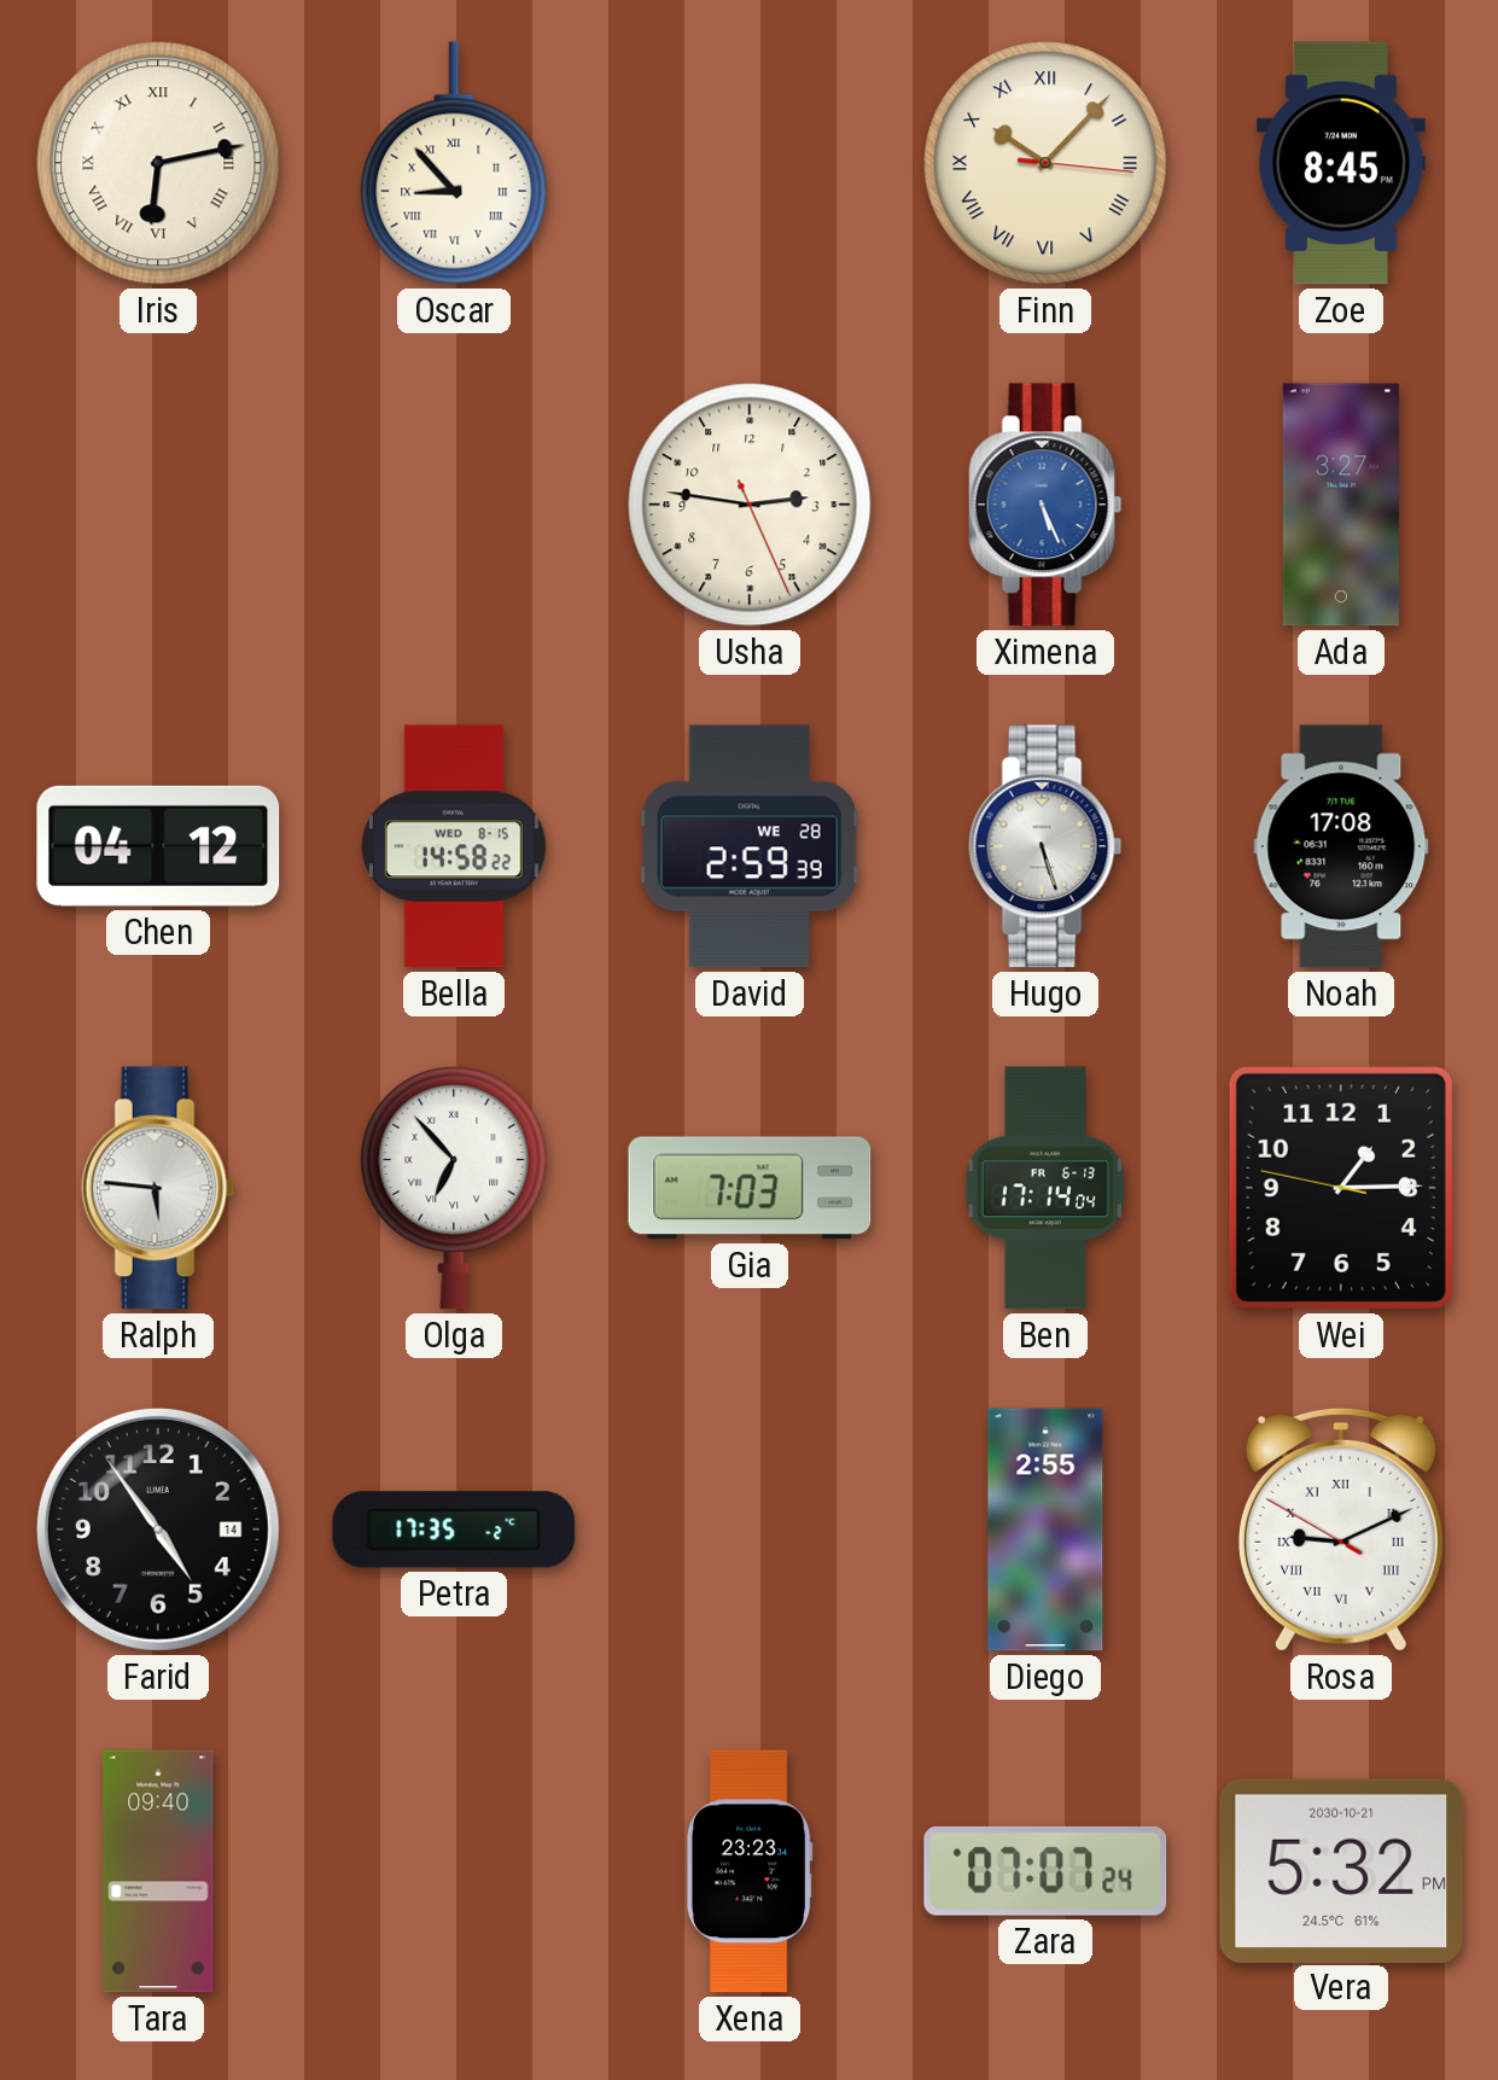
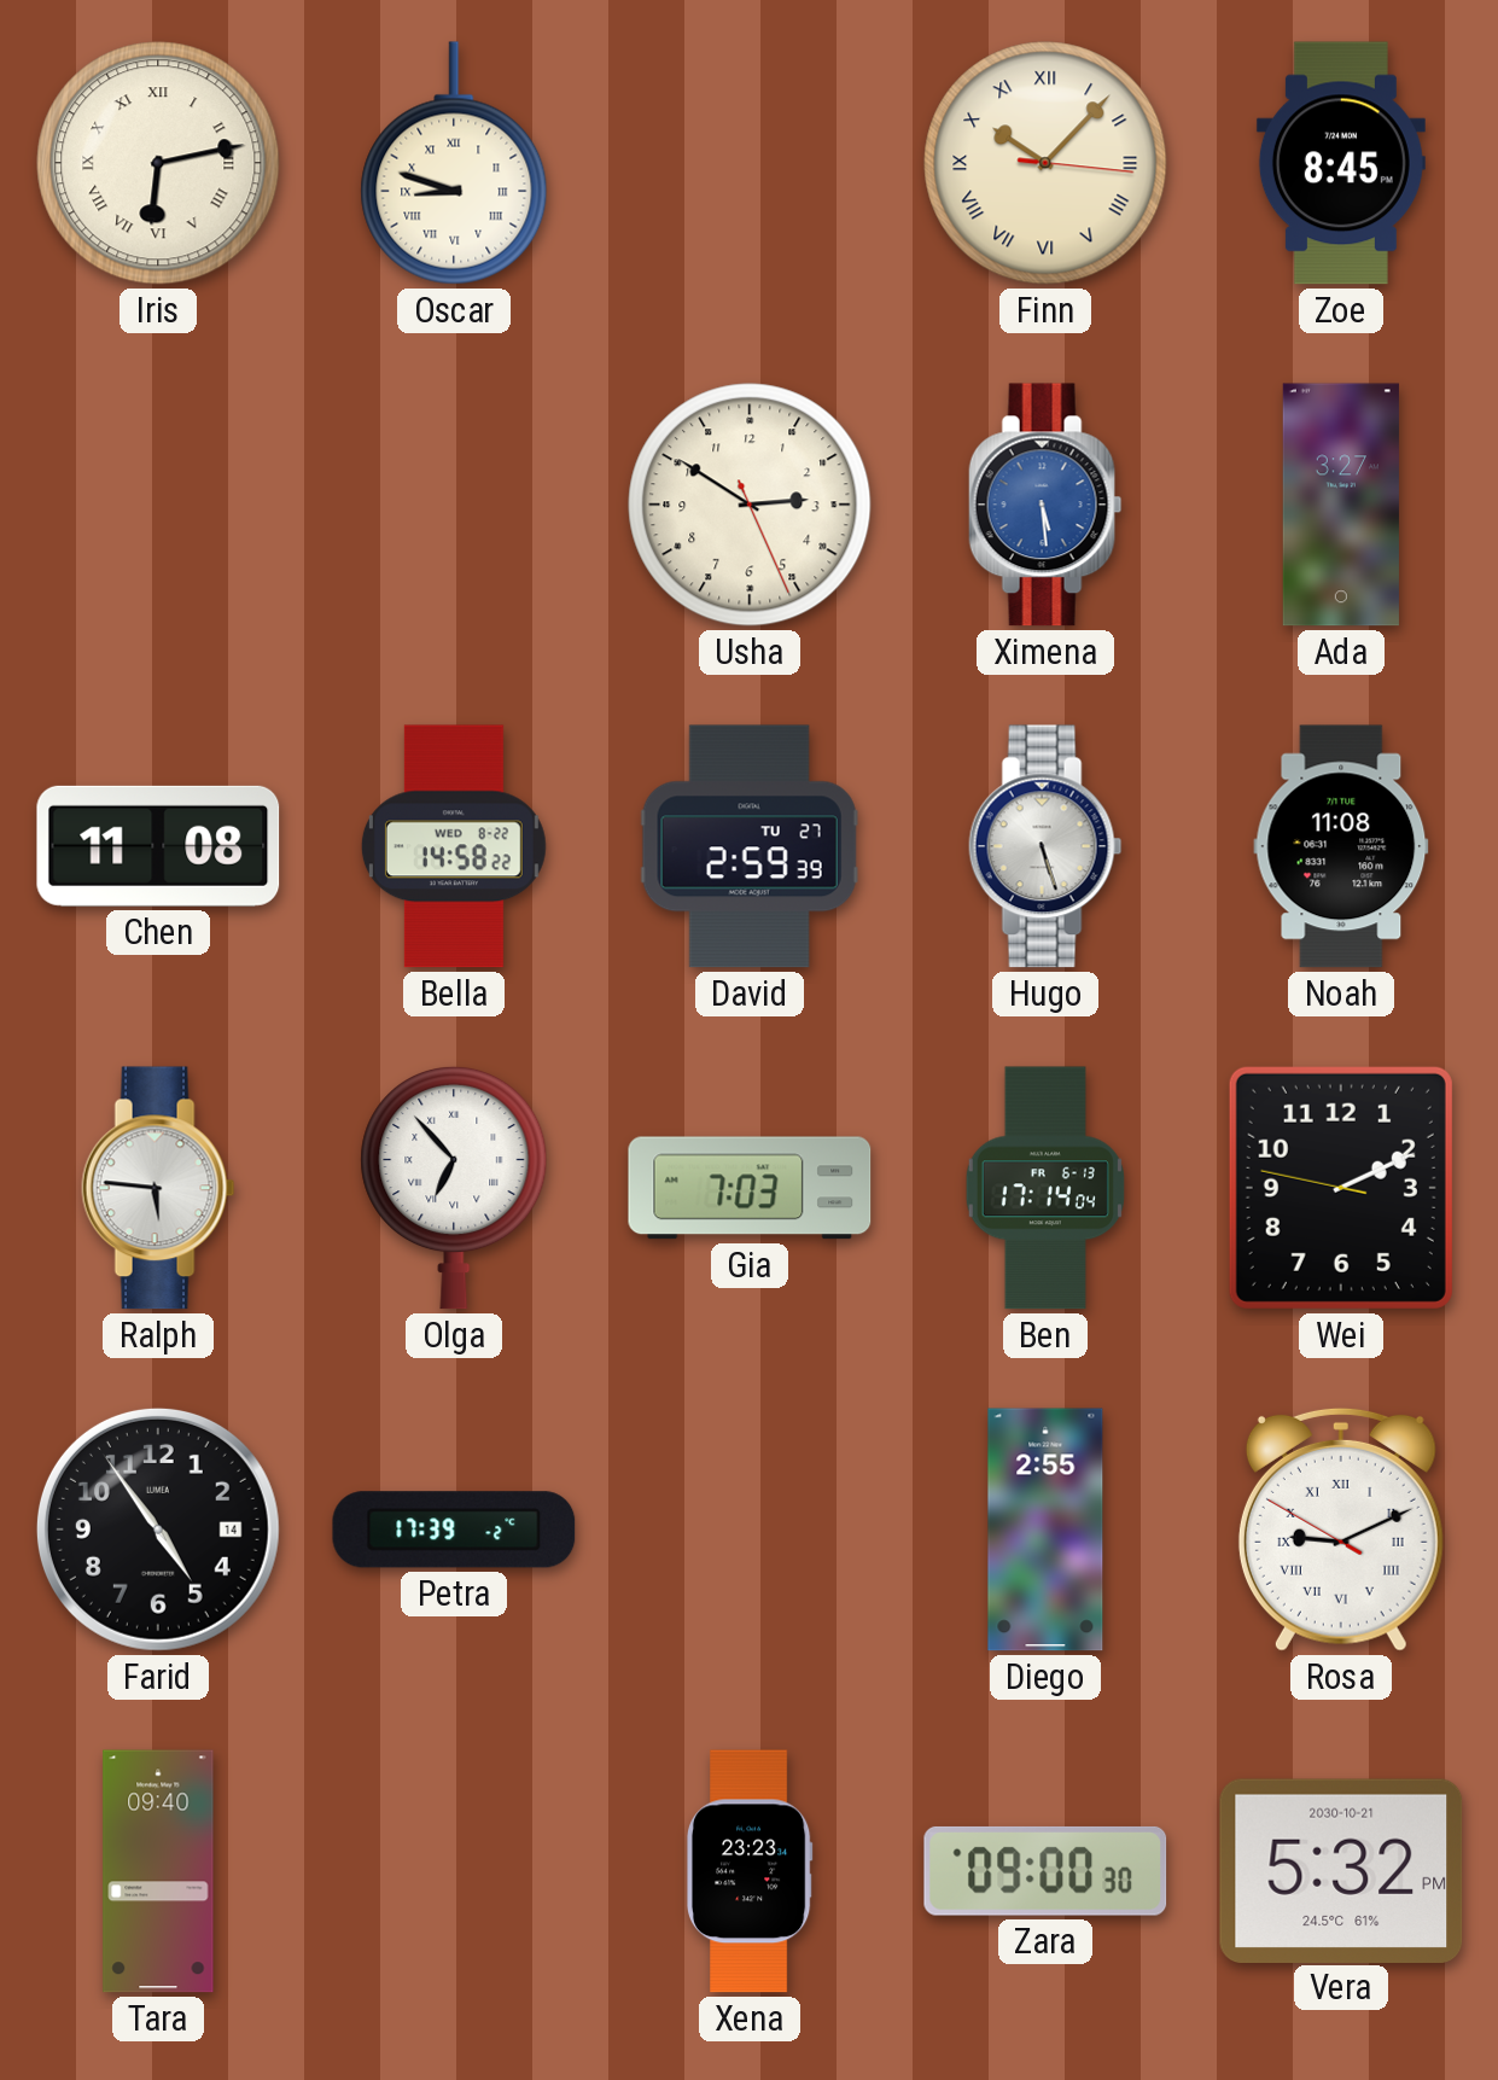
Oscar: 8:53 -> 8:48 (454, 163)
Usha: 2:46 -> 2:50 (750, 505)
Ximena: 5:26 -> 5:29 (1045, 505)
Chen: 04:12 -> 11:08 (158, 846)
Bella date: WED 8-15 -> WED 8-22 (454, 846)
David date: WE 28 -> TU 27 (750, 846)
Noah: 17:08 -> 11:08 (1341, 846)
Wei: 1:14 -> 2:10 (1341, 1188)
Petra: 17:35 -> 17:39 (454, 1530)
Zara: 07:07 -> 09:00 (1045, 1871)
